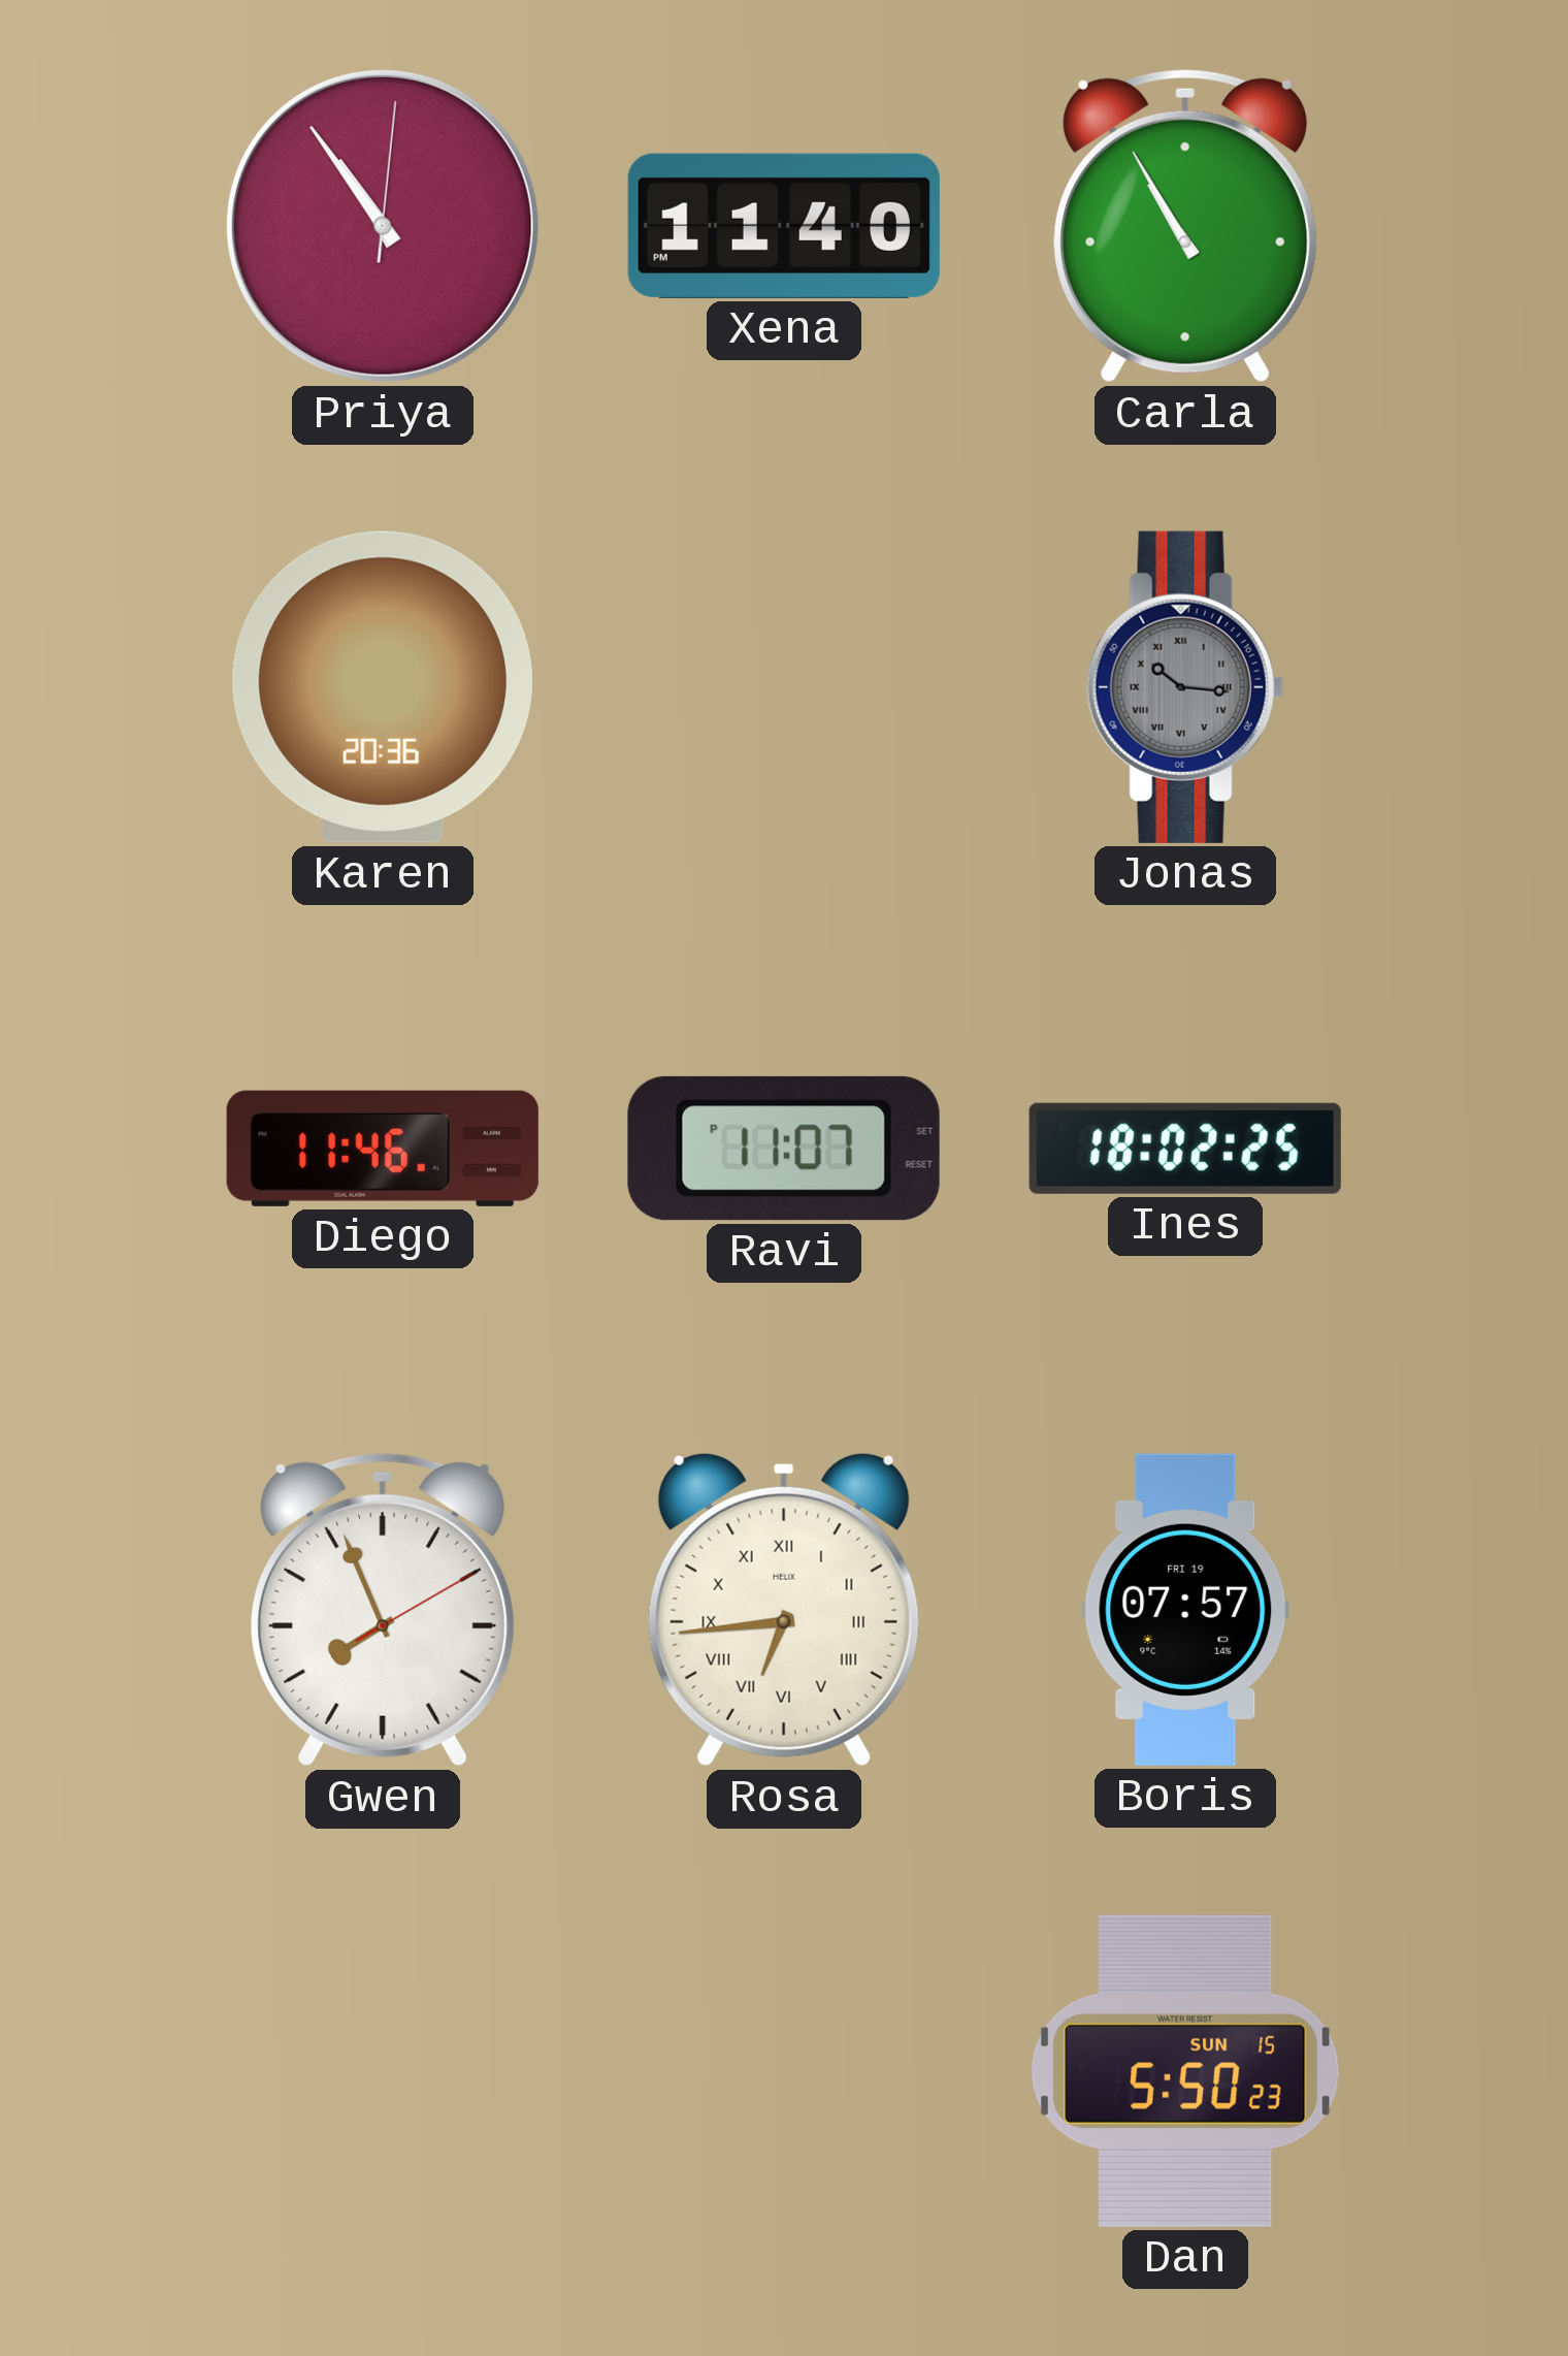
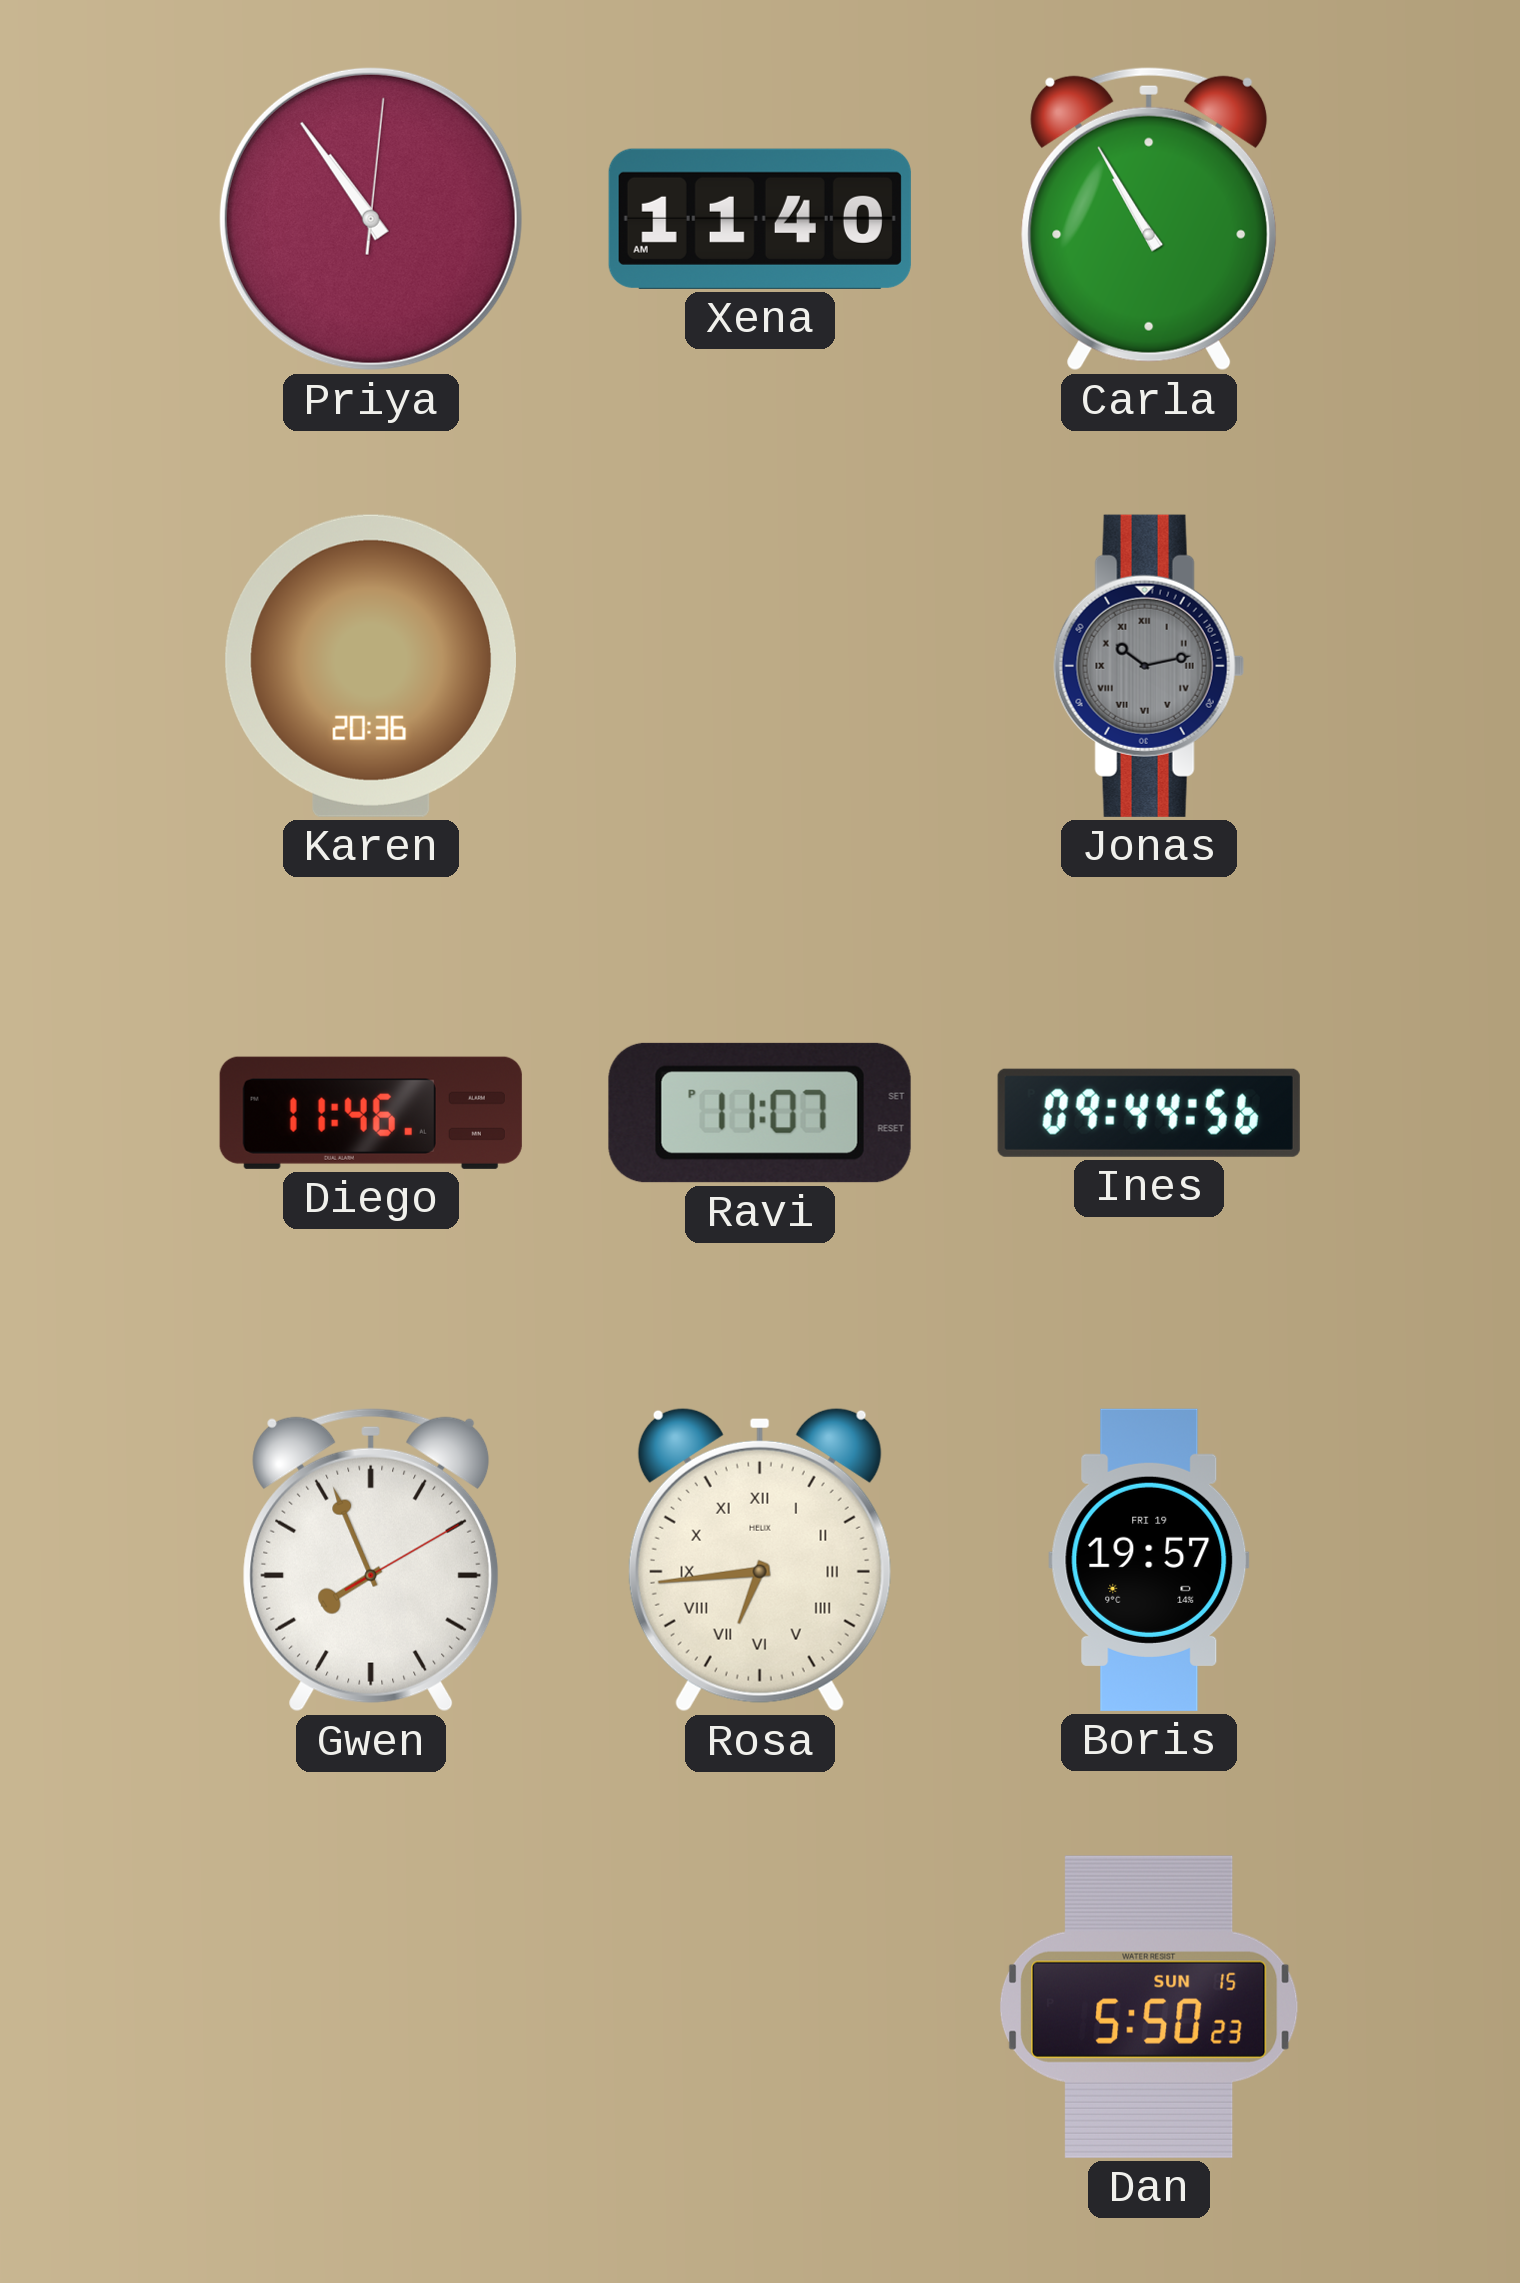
Xena: 11:40 PM -> 11:40 AM (760, 219)
Jonas: 10:16 -> 10:13 (1149, 666)
Ines: 18:02 -> 09:44 (1149, 1113)
Boris: 07:57 -> 19:57 (1149, 1560)
